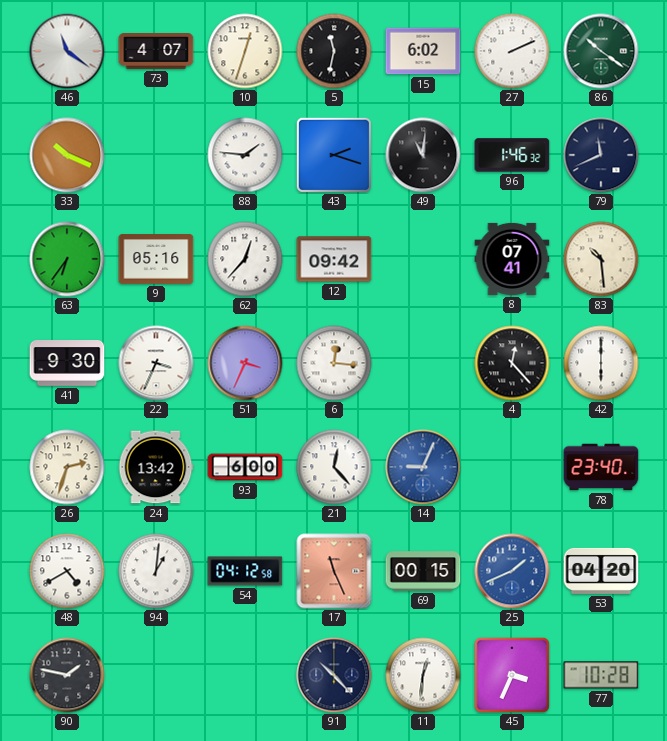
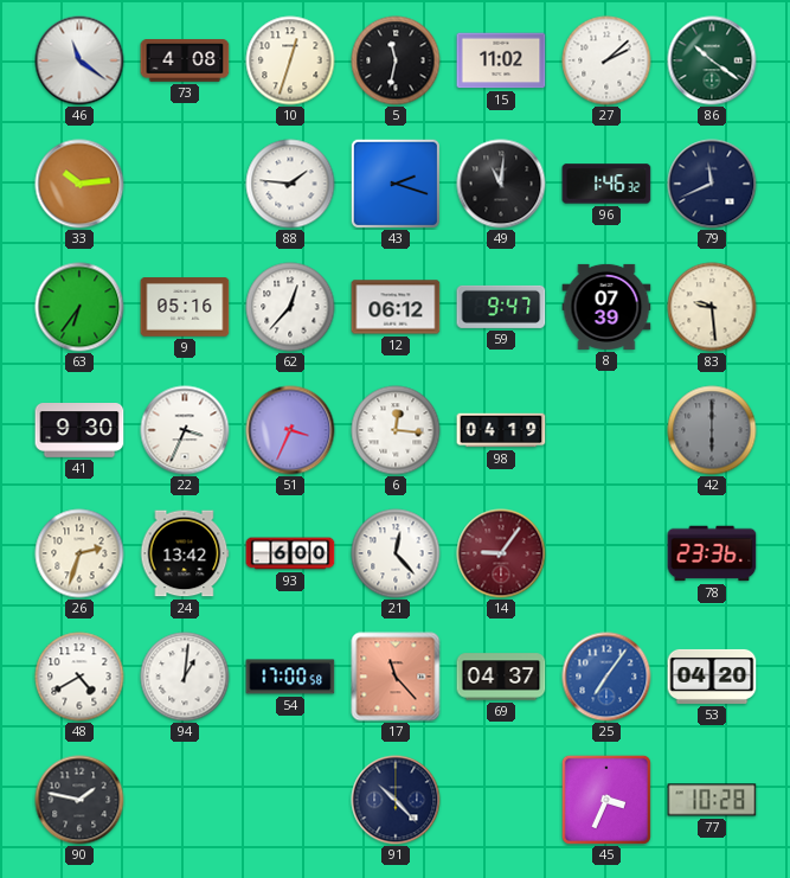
73: 4:07 -> 4:08 (185, 62)
15: 6:02 -> 11:02 (501, 60)
27: 2:11 -> 2:08 (606, 60)
33: 10:19 -> 10:14 (79, 184)
12: 09:42 -> 06:12 (396, 307)
59: none -> 9:47 (501, 307)
8: 07:41 -> 07:39 (606, 307)
83: 10:29 -> 9:29 (712, 307)
98: none -> 04:19 (501, 430)
4: 12:23 -> none (512, 363)
42 dial: white -> grey (712, 430)
14: 9:04 -> 9:06 (501, 553)
14 dial: blue -> burgundy (501, 553)
78: 23:40 -> 23:36 (712, 553)
54: 04:12 -> 17:00 (290, 677)
17: 11:26 -> 11:23 (396, 677)
69: 00:15 -> 04:37 (501, 677)
25: 1:41 -> 7:06 (606, 677)
11: 12:31 -> none (423, 675)
